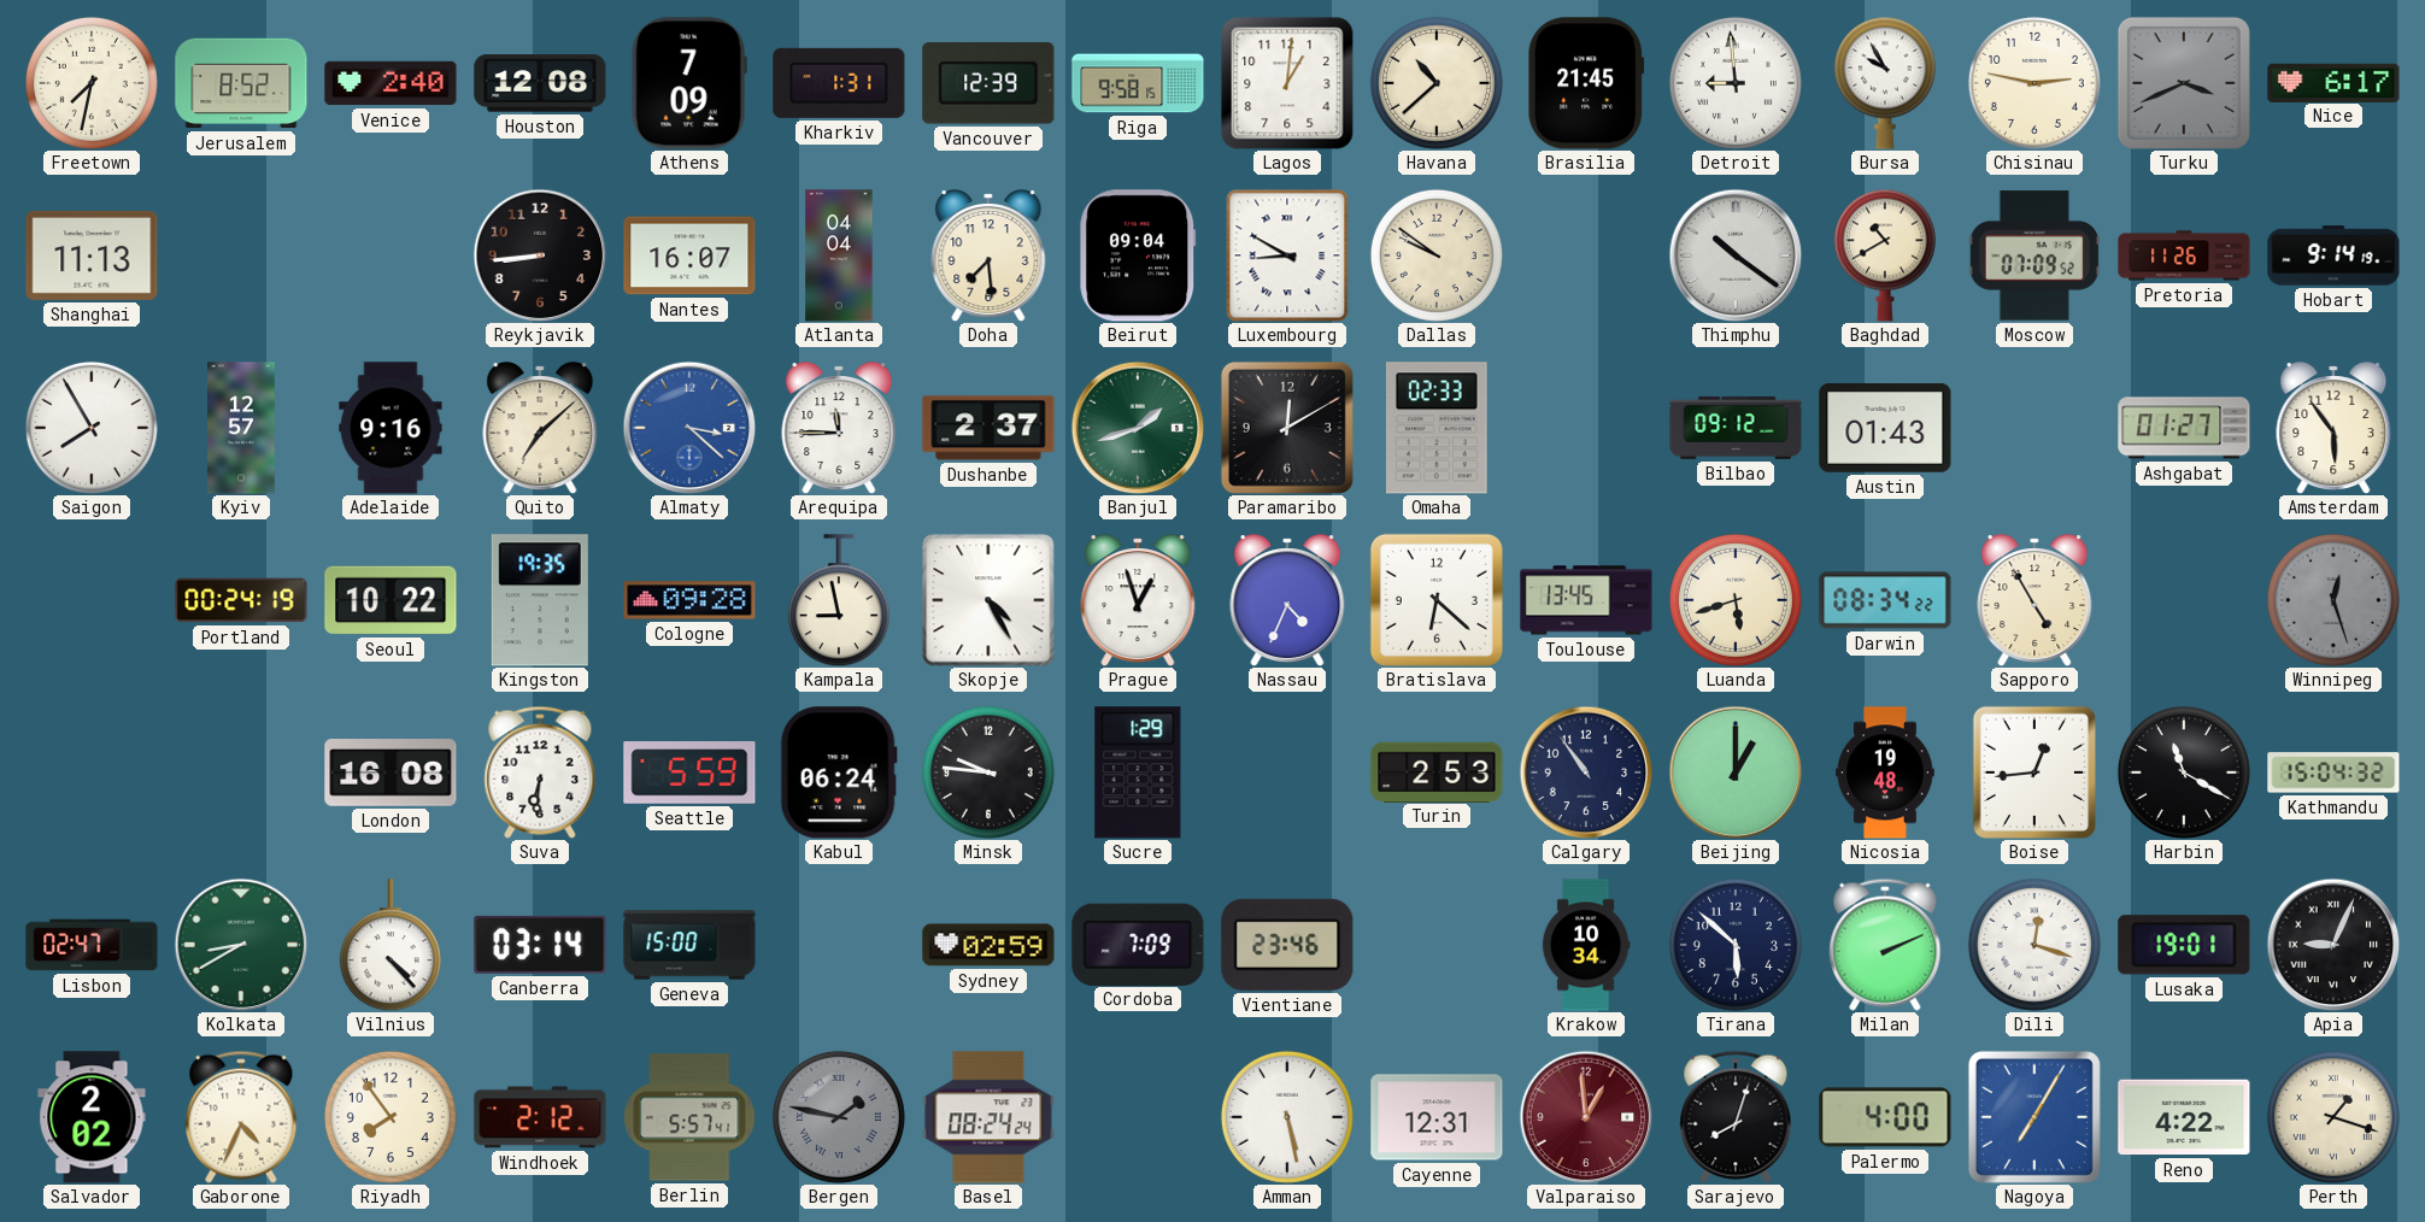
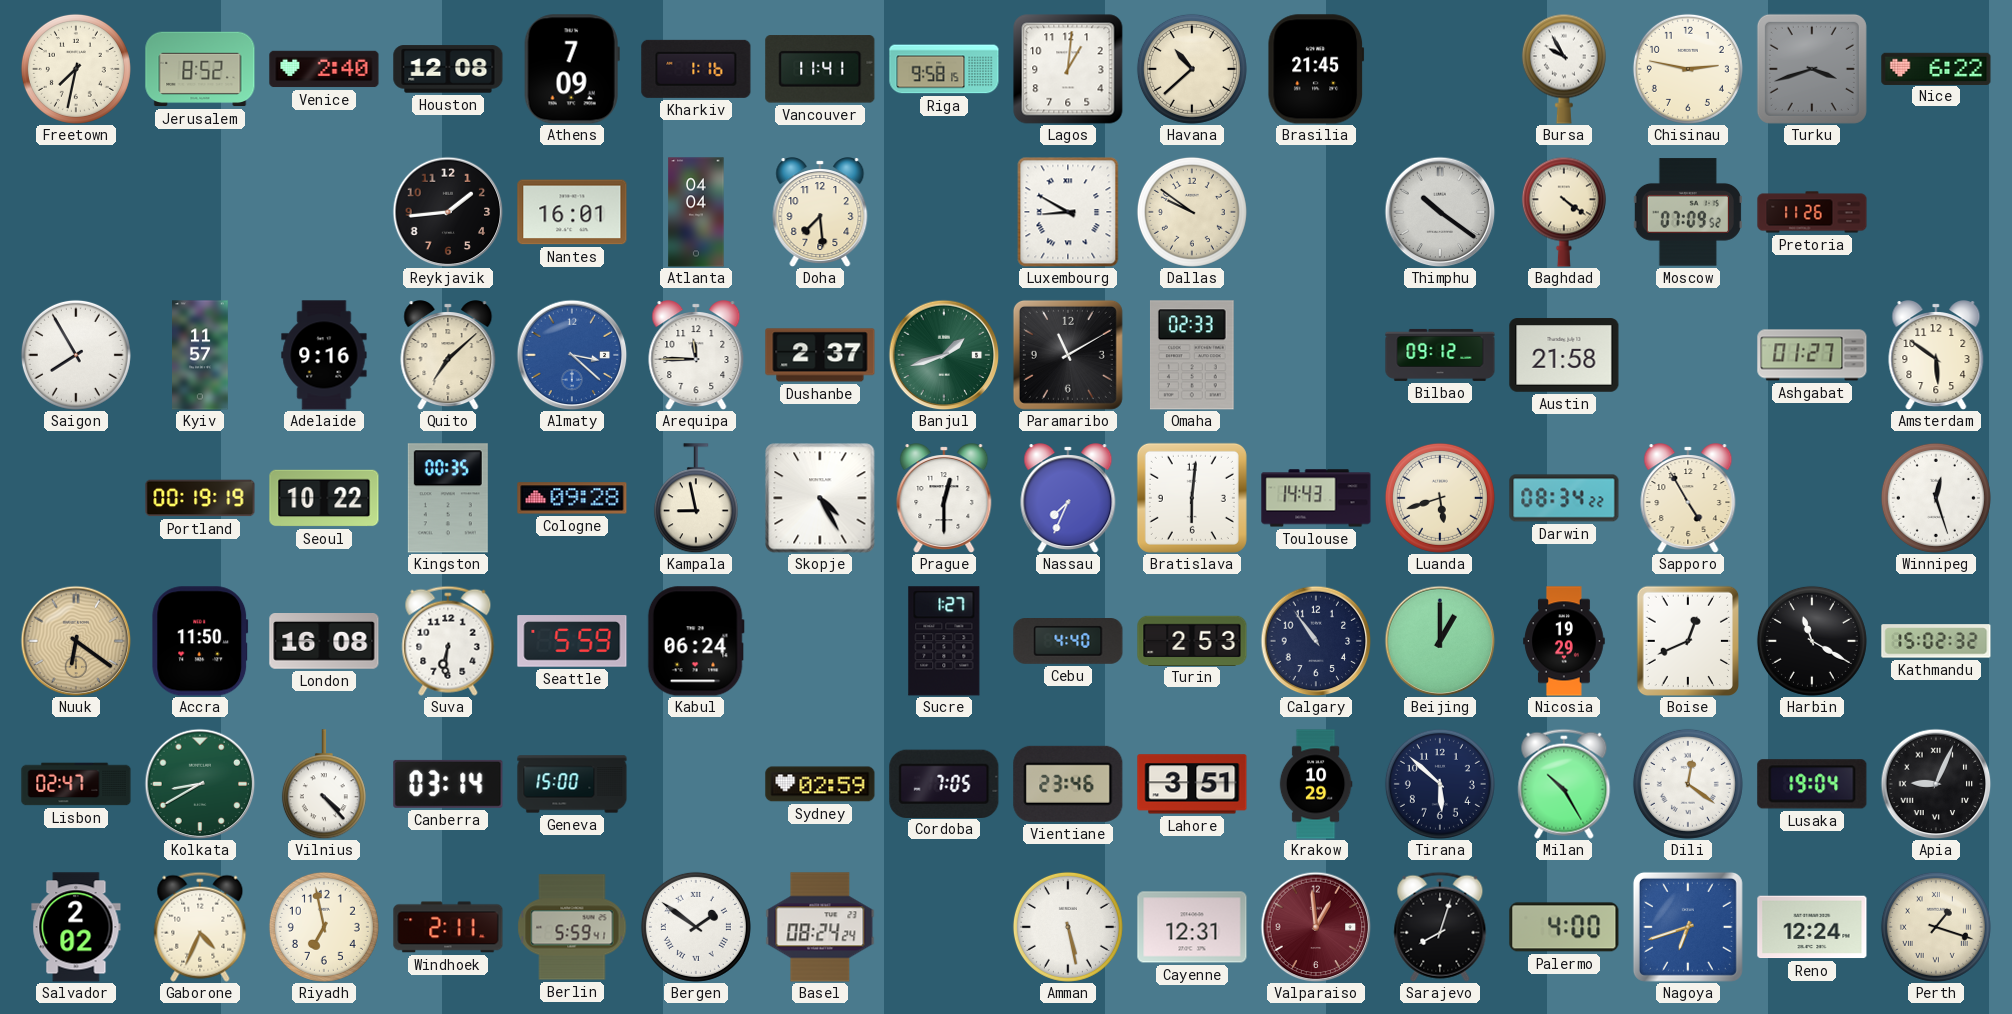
Kharkiv: 1:31 -> 1:16 (696, 69)
Vancouver: 12:39 -> 11:41 (820, 69)
Detroit: 8:59 -> none (1736, 83)
Turku: 3:41 -> 3:42 (1812, 69)
Nice: 6:17 -> 6:22 (1936, 68)
Shanghai: 11:13 -> none (92, 255)
Reykjavik: 8:44 -> 1:44 (448, 212)
Nantes: 16:07 -> 16:01 (572, 212)
Beirut: 09:04 -> none (1138, 255)
Baghdad: 10:40 -> 4:21 (1564, 212)
Hobart: 9:14 -> none (2333, 255)
Kyiv: 12:57 -> 11:57 (201, 355)
Paramaribo: 12:10 -> 11:10 (1068, 355)
Austin: 01:43 -> 21:58 (1564, 355)
Amsterdam: 5:54 -> 5:51 (1936, 355)
Portland: 00:24 -> 00:19 (200, 498)
Kingston: 19:35 -> 00:35 (448, 498)
Prague: 12:57 -> 12:30 (944, 498)
Nassau: 4:34 -> 7:34 (1068, 498)
Bratislava: 6:22 -> 6:01 (1192, 498)
Toulouse: 13:45 -> 14:43 (1316, 498)
Winnipeg dial: grey -> white (1936, 498)
Nuuk: none -> 6:21 (76, 641)
Accra: none -> 11:50 (200, 641)
Minsk: 9:46 -> none (988, 772)
Sucre: 1:29 -> 1:27 (944, 641)
Cebu: none -> 4:40 (1068, 642)
Nicosia: 19:48 -> 19:29 (1564, 641)
Boise: 12:44 -> 12:41 (1687, 641)
Kathmandu: 15:04 -> 15:02 (1936, 641)
Cordoba: 7:09 -> 7:05 (944, 783)
Lahore: none -> 3:51 (1192, 784)
Krakow: 10:34 -> 10:29 (1316, 784)
Milan: 2:11 -> 10:25 (1564, 784)
Dili: 12:18 -> 12:21 (1688, 784)
Lusaka: 19:01 -> 19:04 (1812, 784)
Riyadh: 7:54 -> 6:58 (324, 927)
Windhoek: 2:12 -> 2:11 (448, 927)
Berlin: 5:57 -> 5:59 (572, 927)
Bergen: 1:47 -> 1:51 (696, 927)
Bergen dial: grey -> white (696, 927)
Nagoya: 7:05 -> 6:42 (1688, 927)
Reno: 4:22 -> 12:24 (1812, 927)
